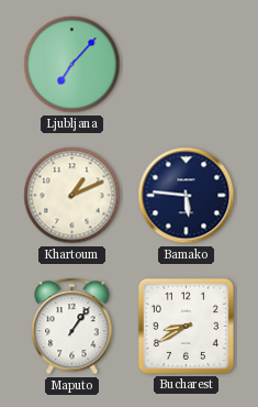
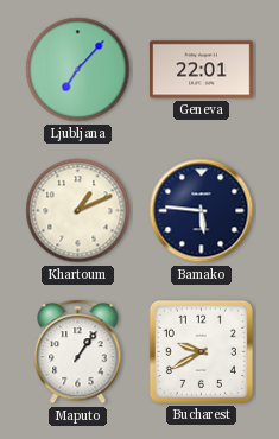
Geneva: none -> 22:01 (202, 70)
Bucharest: 8:40 -> 9:40 (201, 351)
